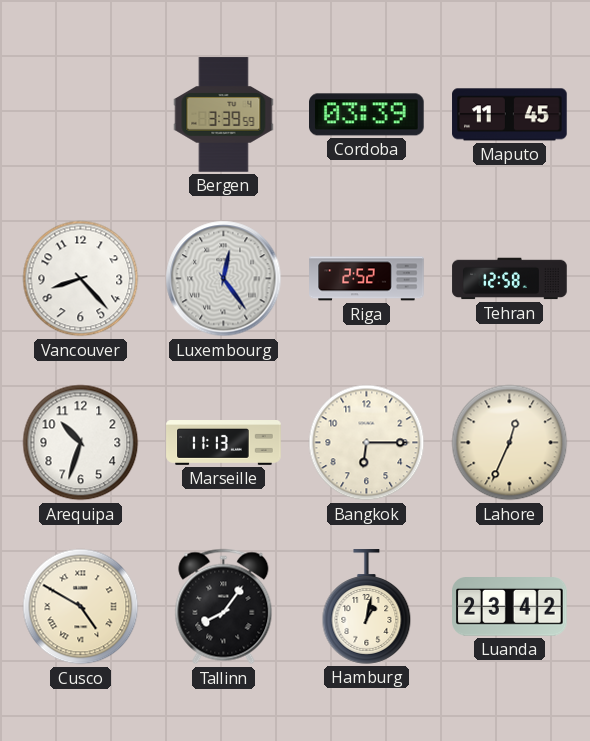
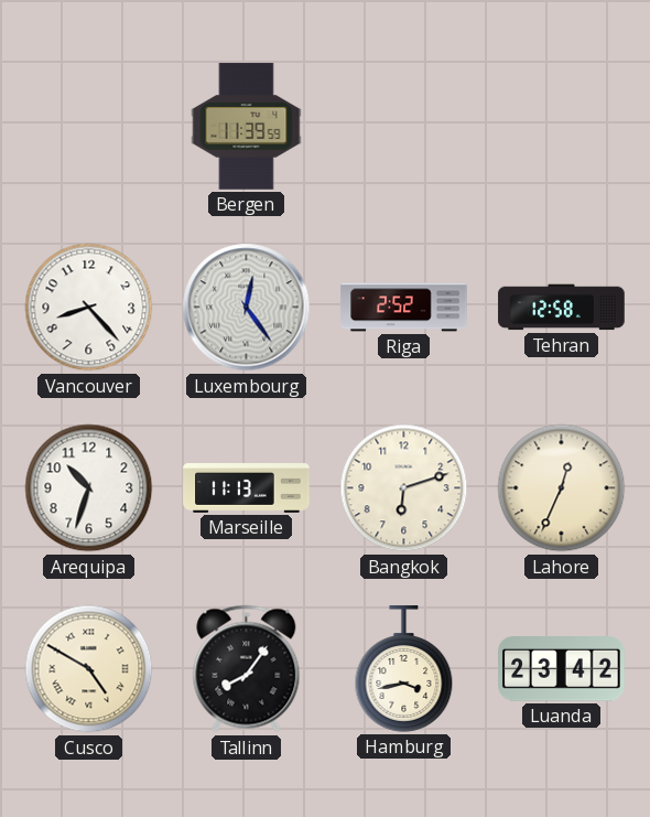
Bergen: 3:39 -> 11:39 (247, 127)
Cordoba: 03:39 -> none (367, 115)
Maputo: 11:45 -> none (510, 115)
Bangkok: 6:15 -> 6:12 (404, 488)
Hamburg: 1:02 -> 3:43 (404, 669)
